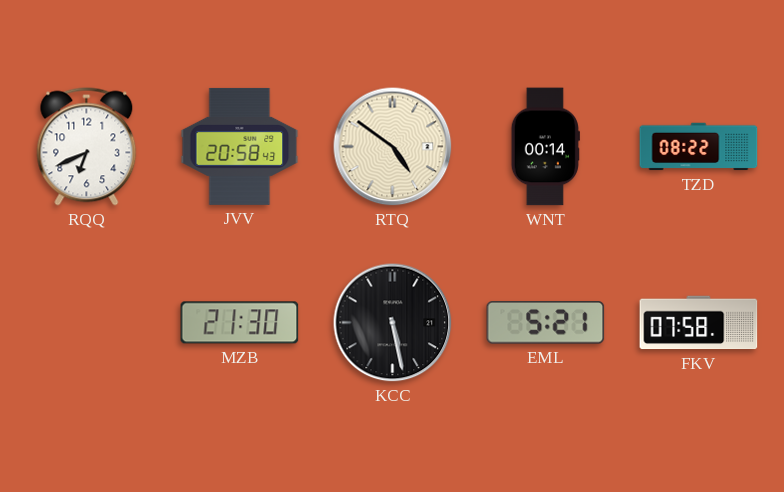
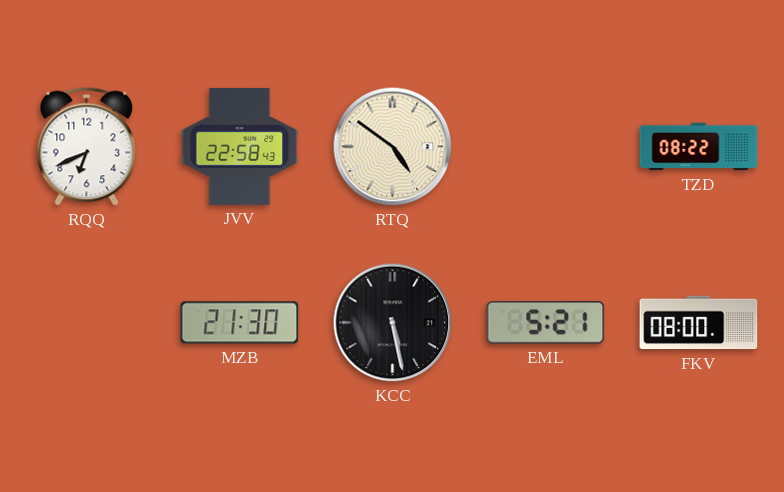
JVV: 20:58 -> 22:58 (240, 146)
WNT: 00:14 -> none (545, 147)
FKV: 07:58 -> 08:00 (699, 323)
